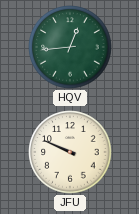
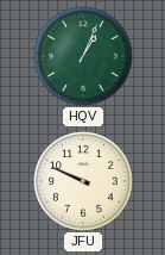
HQV: 12:44 -> 1:04 (83, 56)
